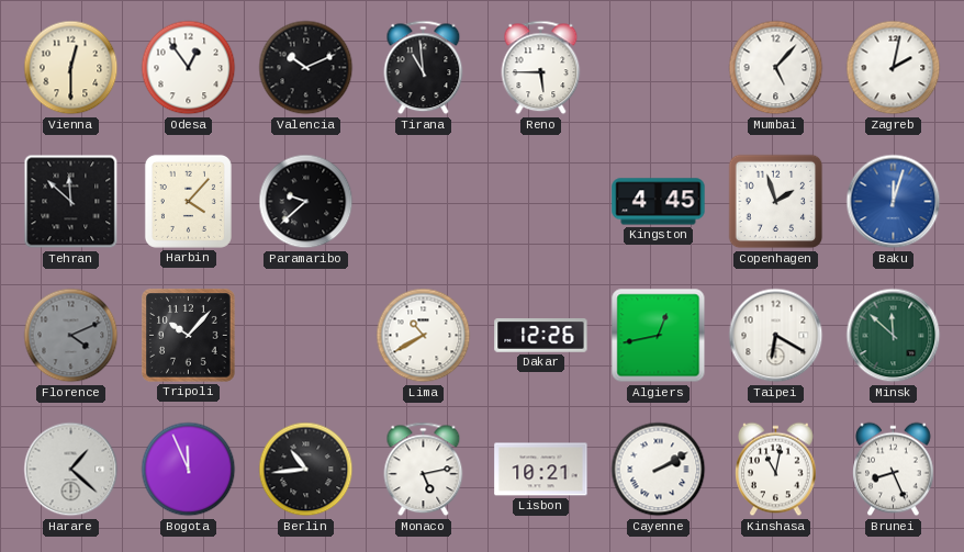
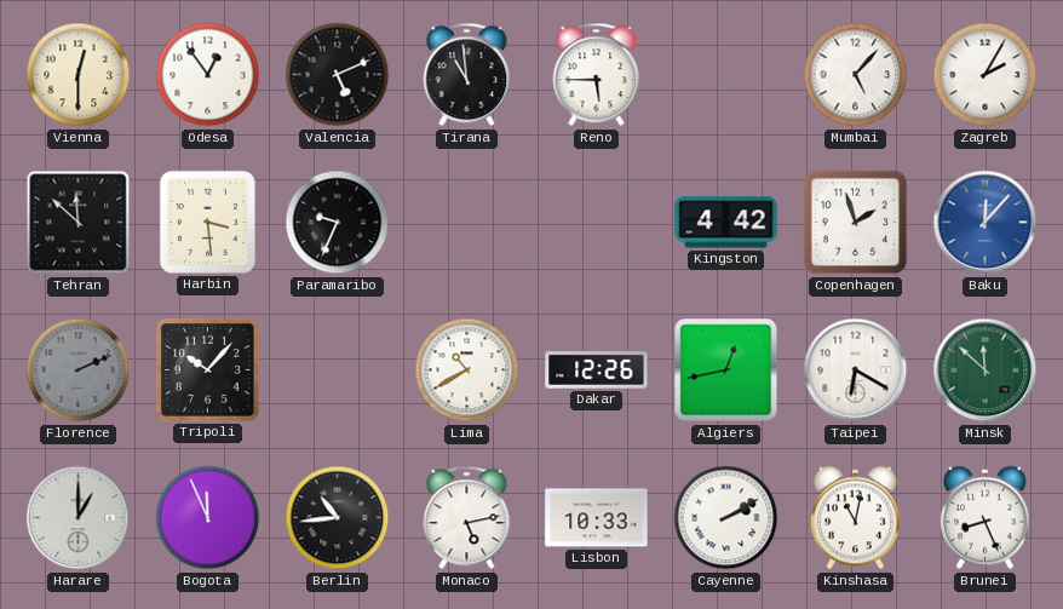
Valencia: 10:11 -> 5:11 (338, 75)
Zagreb: 2:02 -> 2:05 (986, 75)
Harbin: 4:07 -> 3:29 (207, 222)
Paramaribo: 9:38 -> 9:34 (338, 223)
Kingston: 4:45 -> 4:42 (726, 223)
Baku: 12:03 -> 12:07 (986, 223)
Florence: 4:11 -> 2:11 (79, 370)
Harare: 1:22 -> 1:00 (79, 518)
Lisbon: 10:21 -> 10:33 (597, 518)
